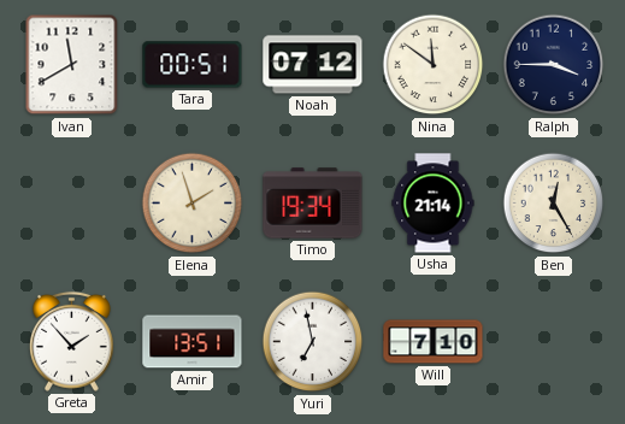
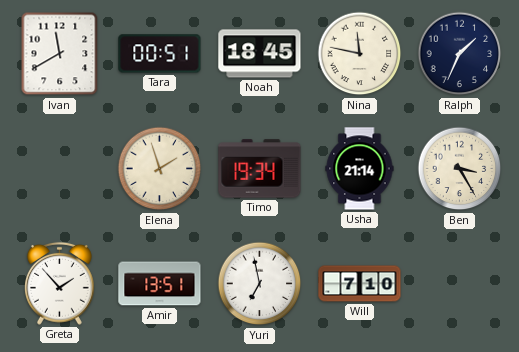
Noah: 07:12 -> 18:45 (260, 54)
Nina: 11:51 -> 11:47 (360, 54)
Ralph: 3:45 -> 1:34 (460, 54)
Ben: 12:25 -> 3:25 (460, 169)
